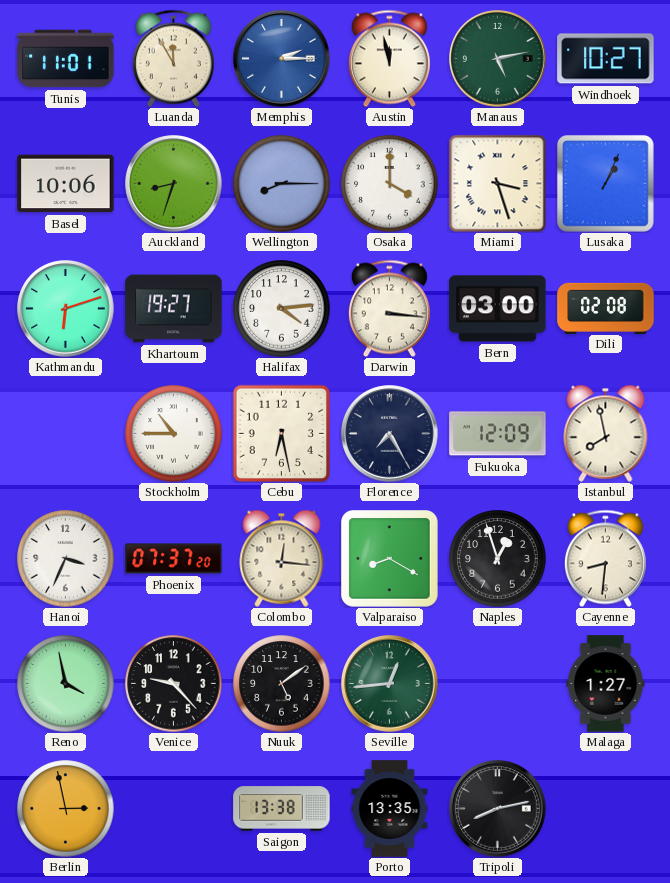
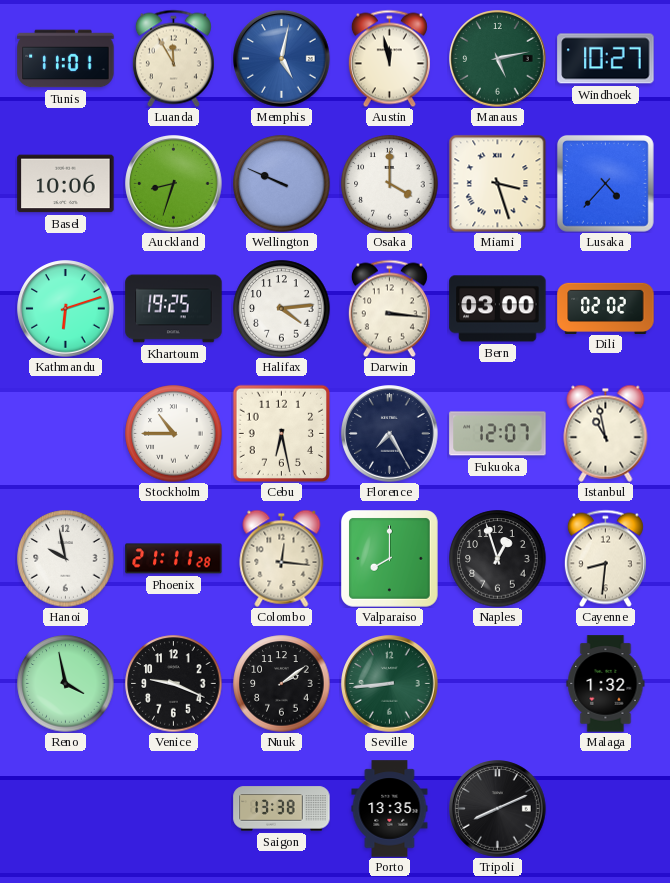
Memphis: 2:15 -> 5:02 (282, 59)
Wellington: 8:15 -> 9:49 (282, 184)
Lusaka: 1:04 -> 4:37 (605, 183)
Khartoum: 19:27 -> 19:25 (174, 309)
Dili: 02:08 -> 02:02 (606, 308)
Fukuoka: 12:09 -> 12:07 (498, 434)
Istanbul: 7:58 -> 10:58 (606, 433)
Hanoi: 3:34 -> 9:58 (66, 559)
Phoenix: 07:37 -> 21:11 (174, 559)
Valparaiso: 8:20 -> 8:00 (390, 559)
Venice: 9:23 -> 9:19 (174, 684)
Nuuk: 5:09 -> 2:09 (282, 684)
Seville: 12:44 -> 8:44 (390, 684)
Malaga: 1:27 -> 1:32 (606, 684)
Berlin: 2:58 -> none (66, 809)
Tripoli: 8:13 -> 8:11 (498, 809)
